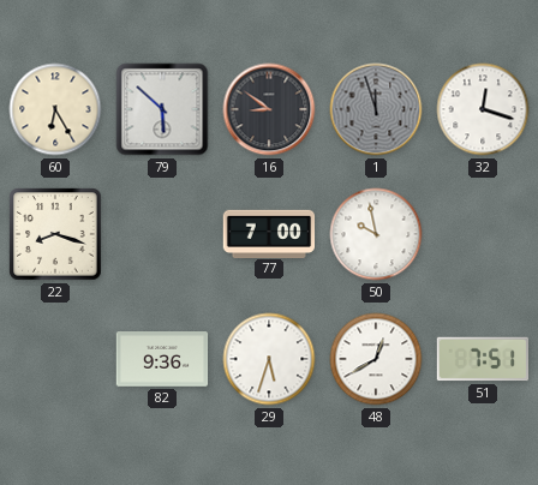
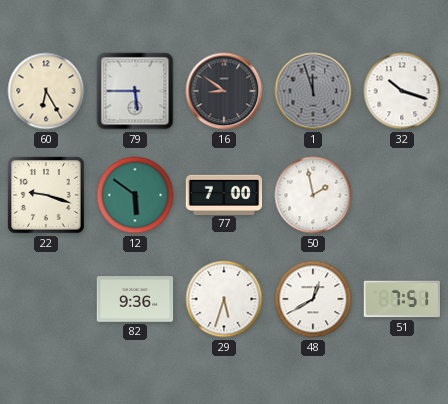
79: 5:52 -> 5:45 (135, 91)
32: 12:18 -> 10:18 (402, 91)
22: 8:18 -> 9:18 (46, 195)
12: none -> 5:51 (135, 195)
50: 9:58 -> 1:58 (313, 195)
